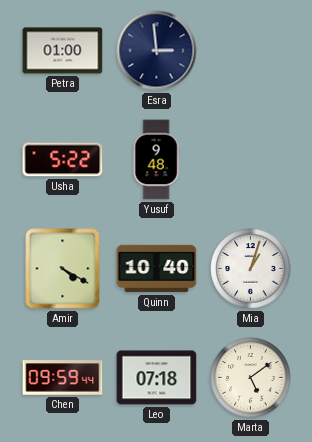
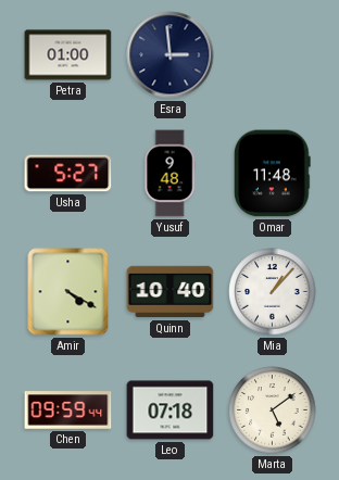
Usha: 5:22 -> 5:27 (68, 174)
Omar: none -> 11:48 (273, 174)
Mia: 1:03 -> 1:07 (273, 292)
